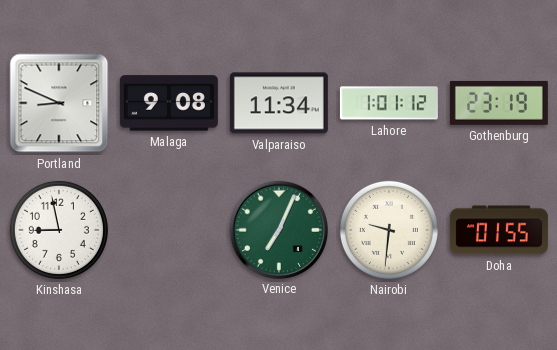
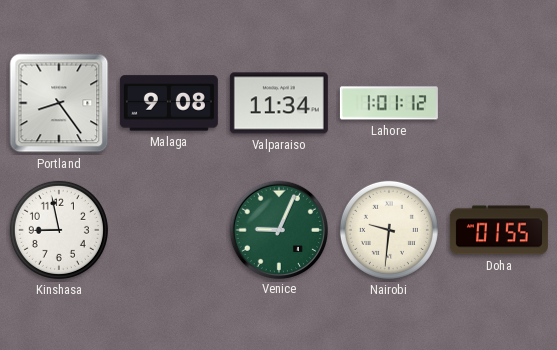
Portland: 8:49 -> 8:24 (59, 103)
Gothenburg: 23:19 -> none (499, 103)
Venice: 7:04 -> 9:04 (278, 229)
